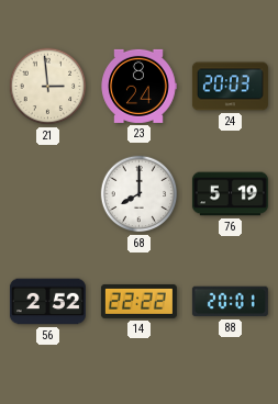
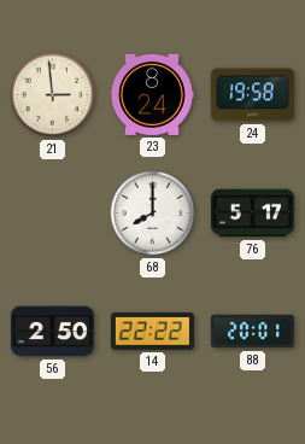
24: 20:03 -> 19:58 (252, 95)
76: 5:19 -> 5:17 (252, 214)
56: 2:52 -> 2:50 (52, 332)
